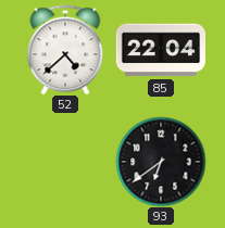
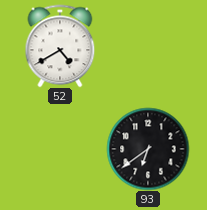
52: 4:38 -> 4:40 (60, 46)
85: 22:04 -> none (161, 50)
